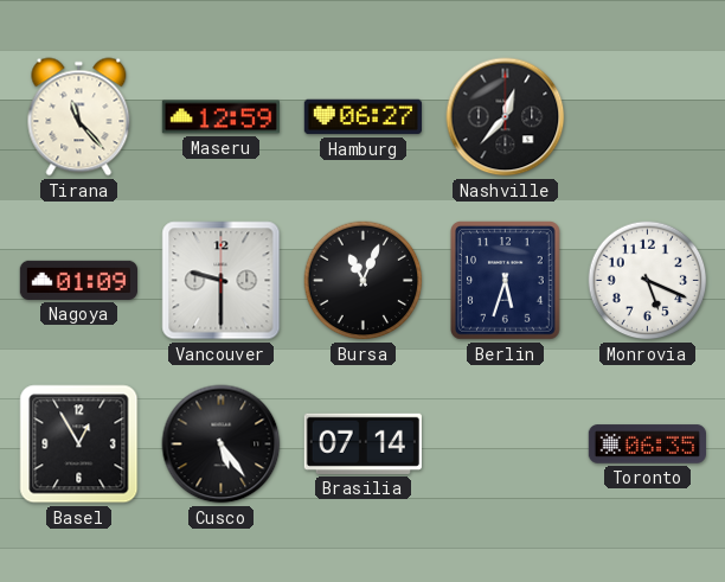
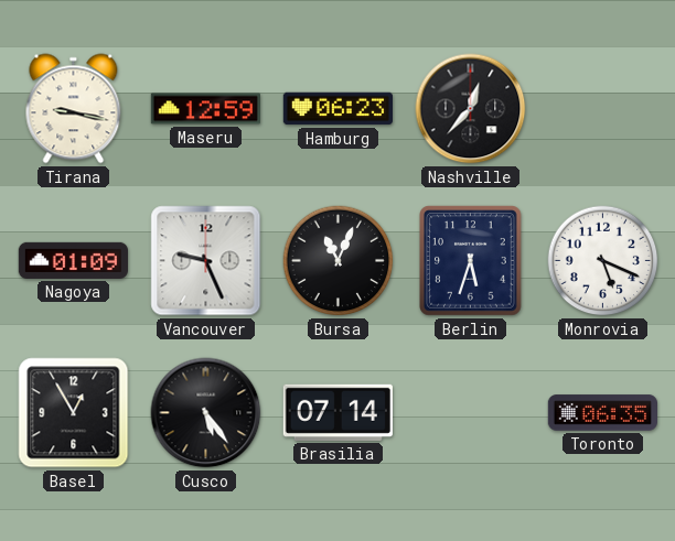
Tirana: 11:23 -> 9:17 (74, 109)
Hamburg: 06:27 -> 06:23 (337, 109)
Vancouver: 9:30 -> 9:26 (206, 261)
